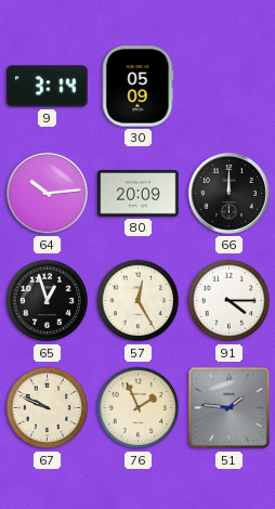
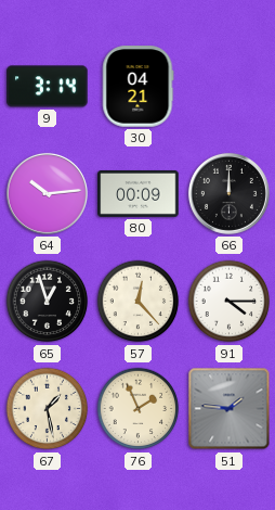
30: 05:09 -> 04:21 (139, 87)
80: 20:09 -> 00:09 (139, 193)
57: 12:25 -> 12:23 (139, 302)
67: 9:49 -> 1:28 (48, 409)
